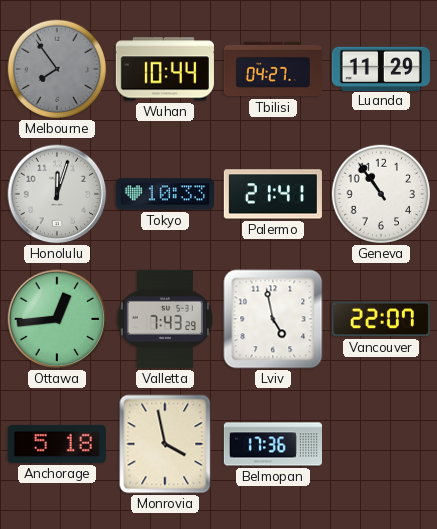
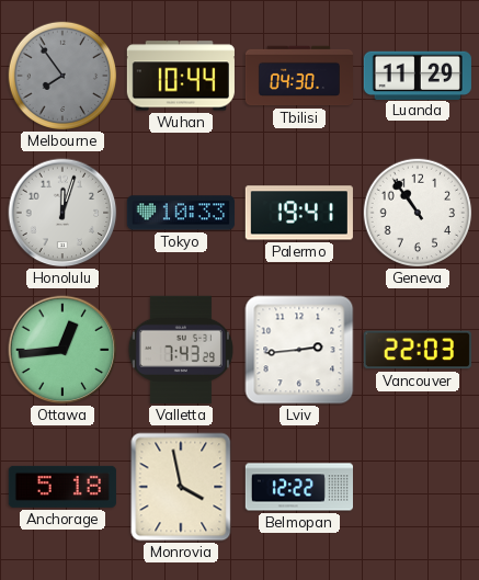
Tbilisi: 04:27 -> 04:30 (298, 76)
Palermo: 21:41 -> 19:41 (299, 213)
Lviv: 4:58 -> 2:44 (299, 350)
Vancouver: 22:07 -> 22:03 (418, 350)
Belmopan: 17:36 -> 12:22 (298, 487)
